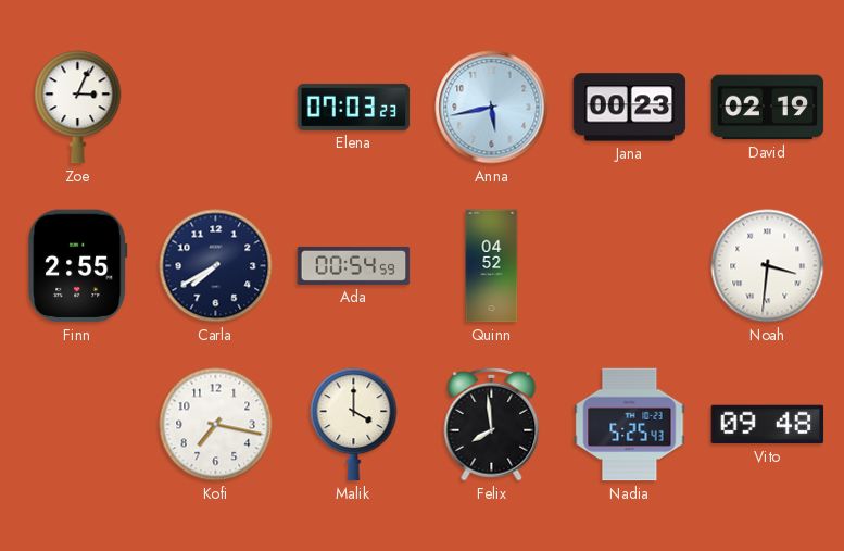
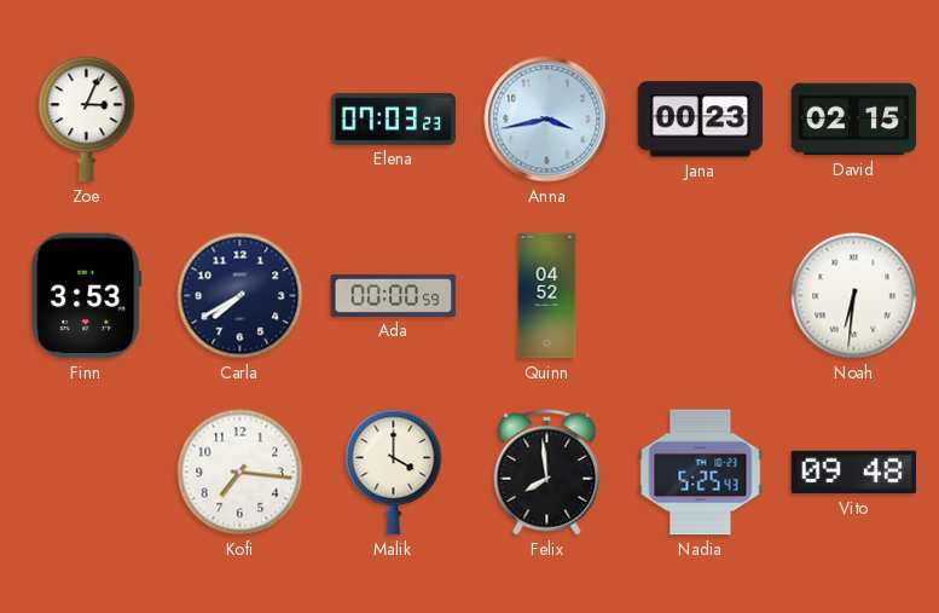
Anna: 5:43 -> 3:43 (547, 120)
David: 02:19 -> 02:15 (854, 120)
Finn: 2:55 -> 3:53 (87, 296)
Ada: 00:54 -> 00:00 (394, 295)
Noah: 3:31 -> 6:31 (854, 296)
Kofi: 7:17 -> 7:16 (240, 473)
